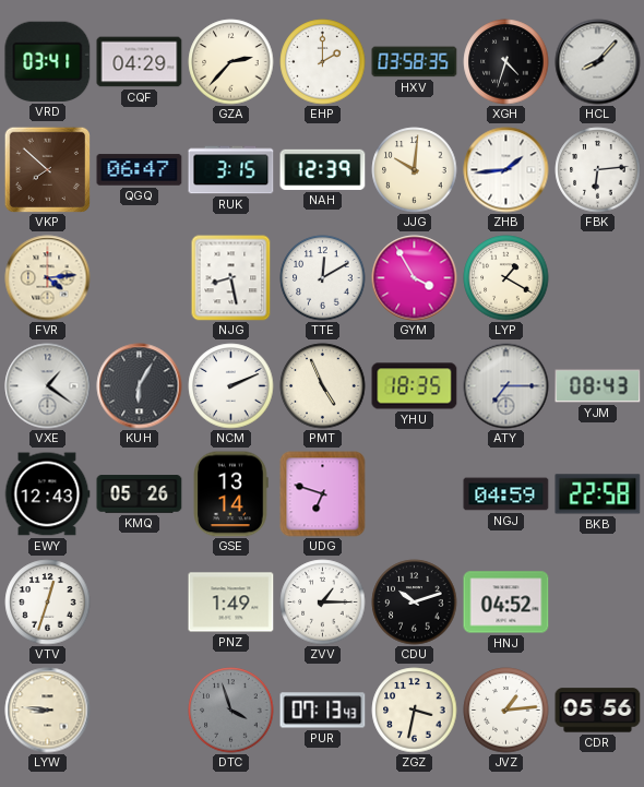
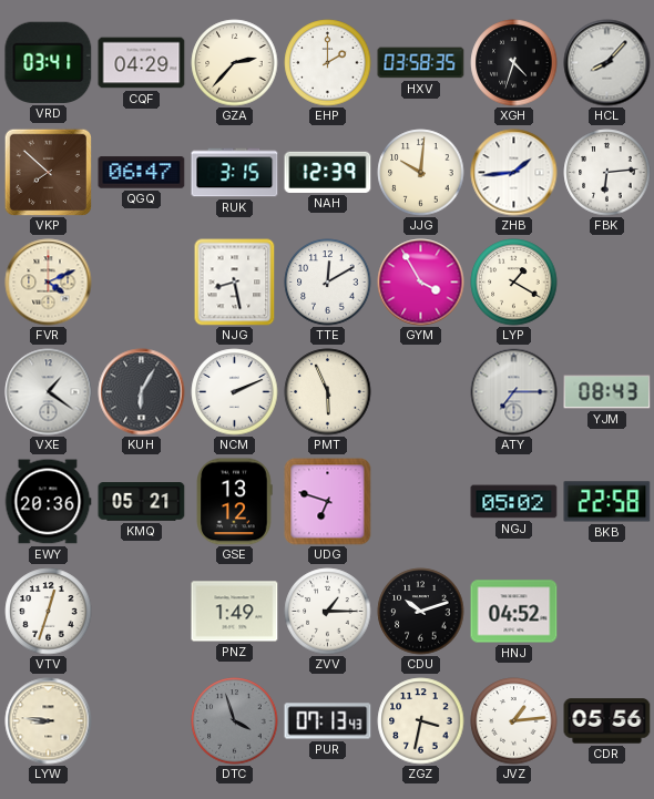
FVR: 4:14 -> 4:11 (49, 283)
PMT: 4:56 -> 5:56 (328, 392)
YHU: 18:35 -> none (415, 386)
EWY: 12:43 -> 20:36 (48, 502)
KMQ: 05:26 -> 05:21 (142, 502)
GSE: 13:14 -> 13:12 (234, 502)
NGJ: 04:59 -> 05:02 (514, 502)
